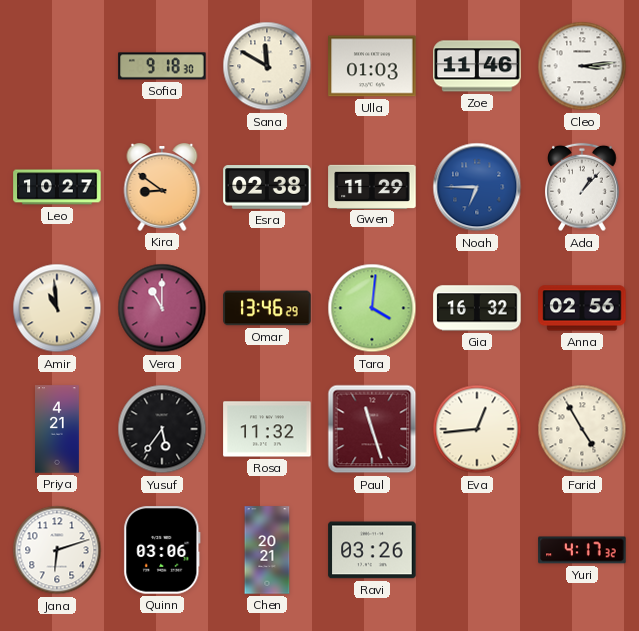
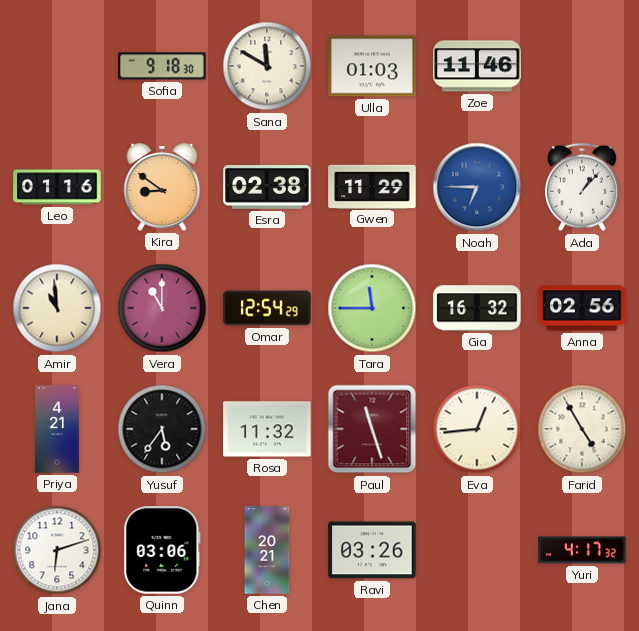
Cleo: 3:14 -> none (582, 66)
Leo: 10:27 -> 01:16 (57, 187)
Omar: 13:46 -> 12:54 (267, 308)
Tara: 4:01 -> 11:45 (372, 308)
